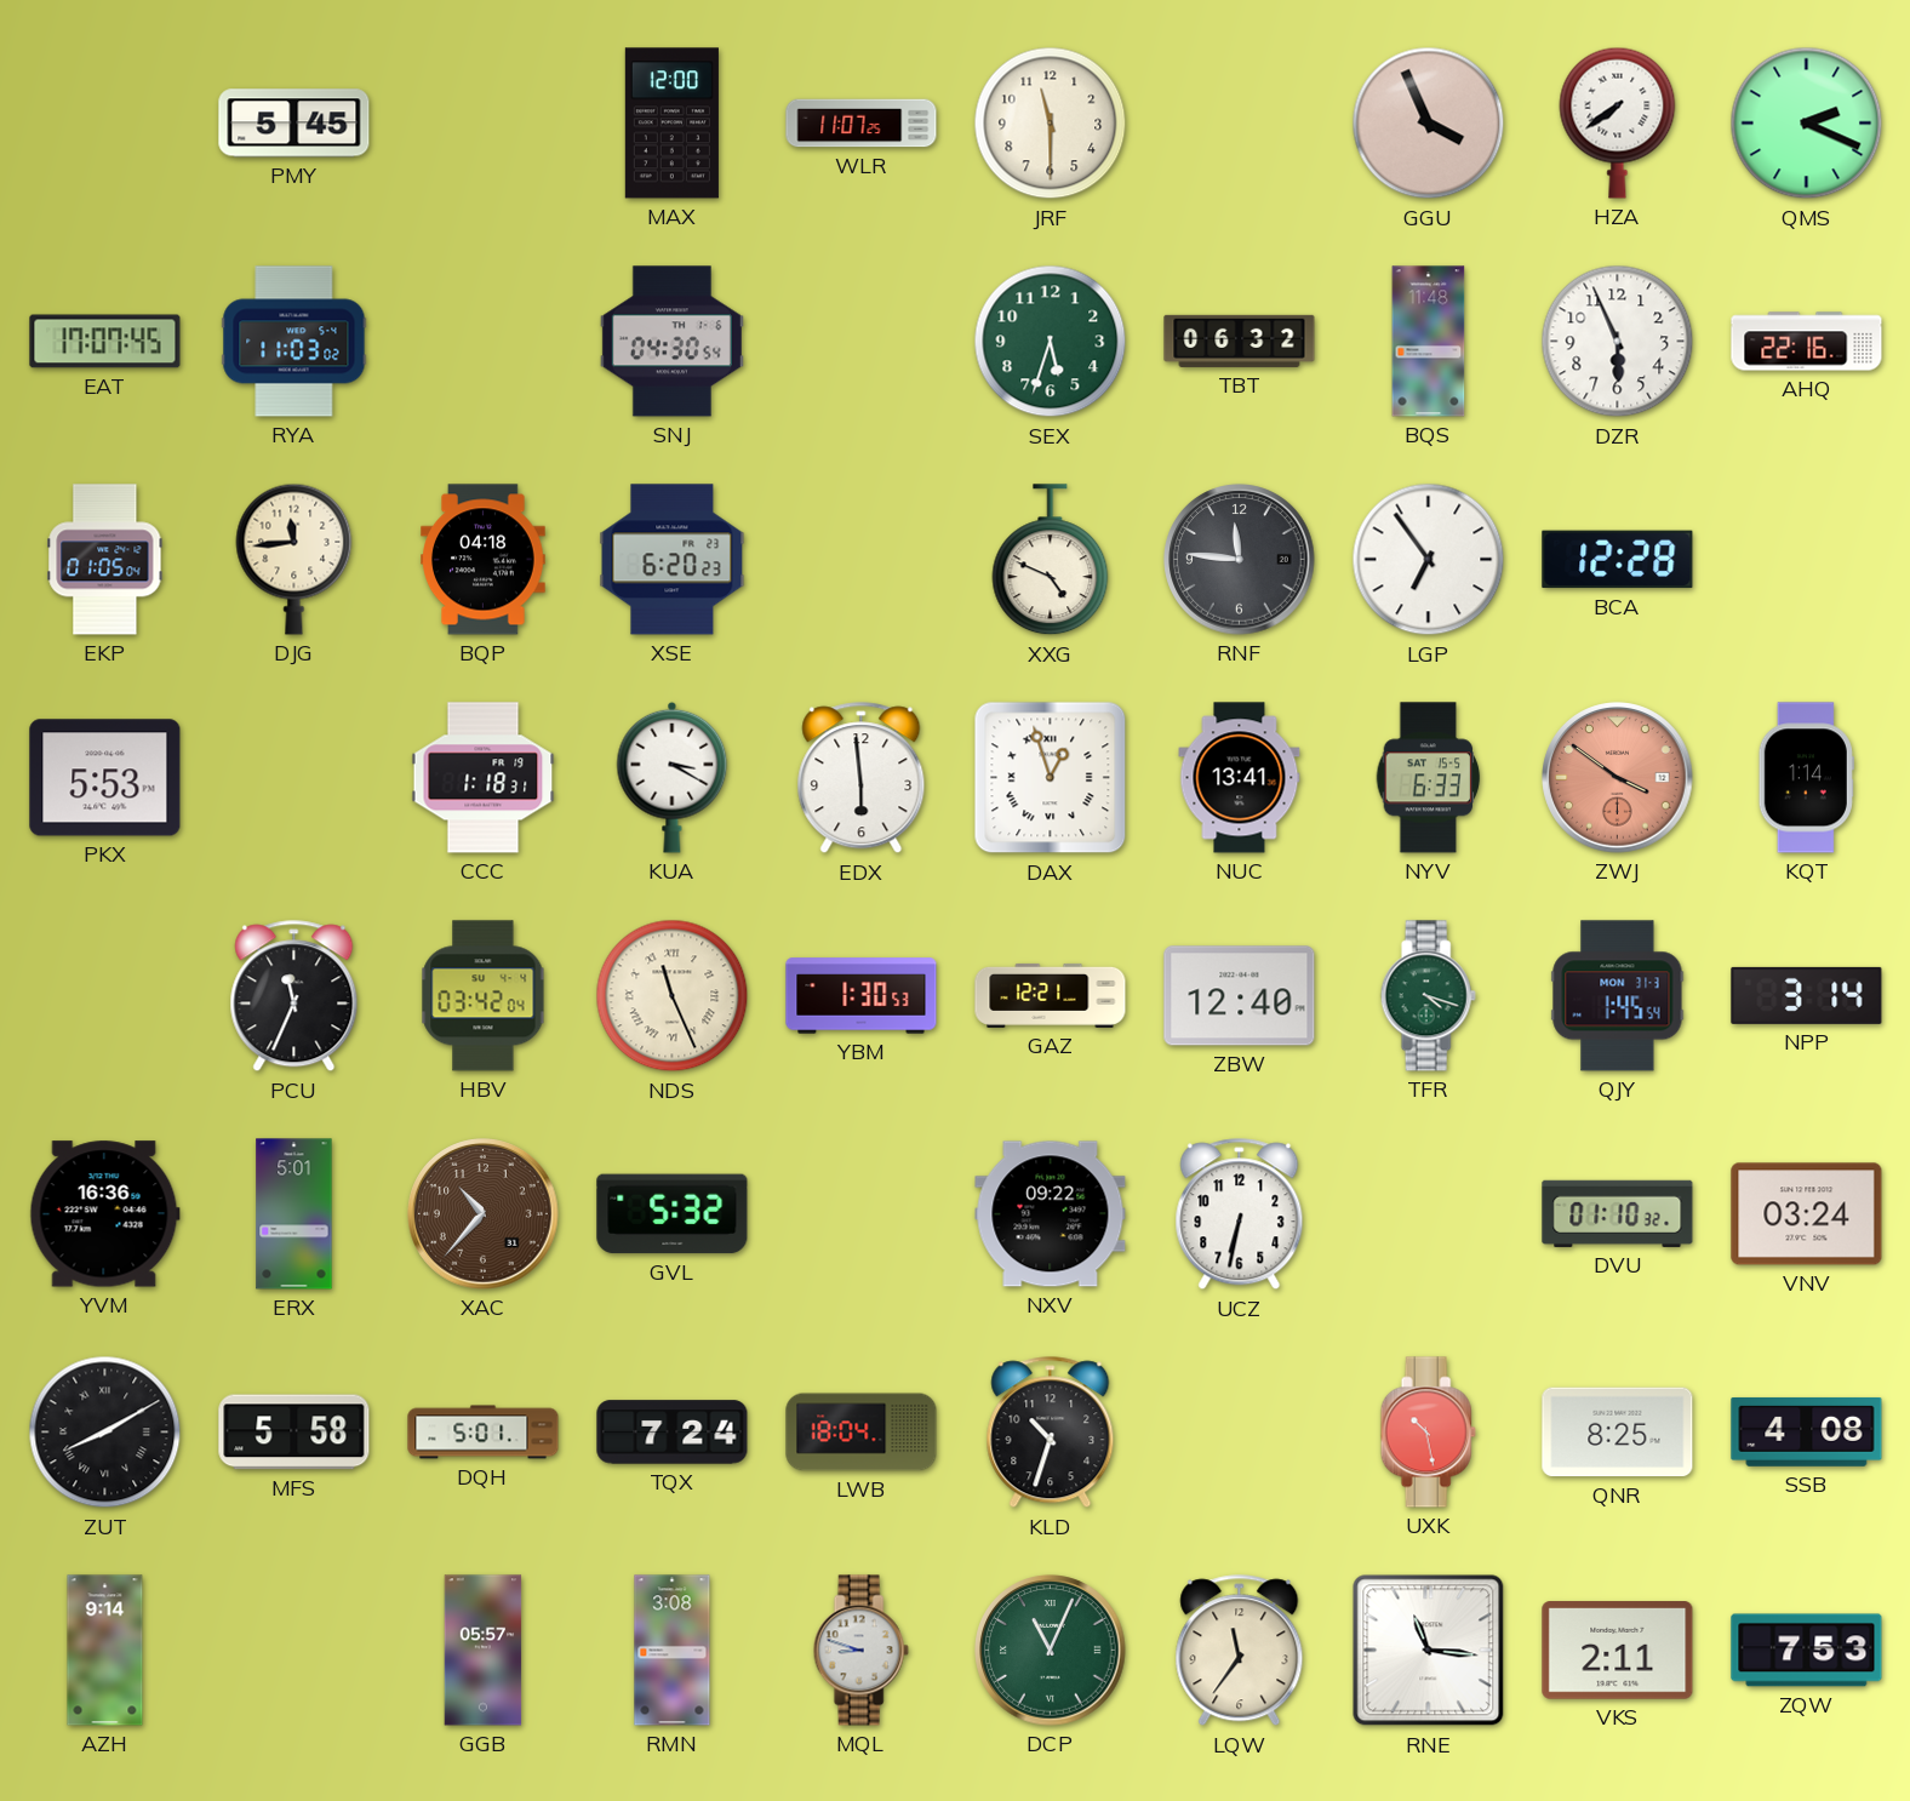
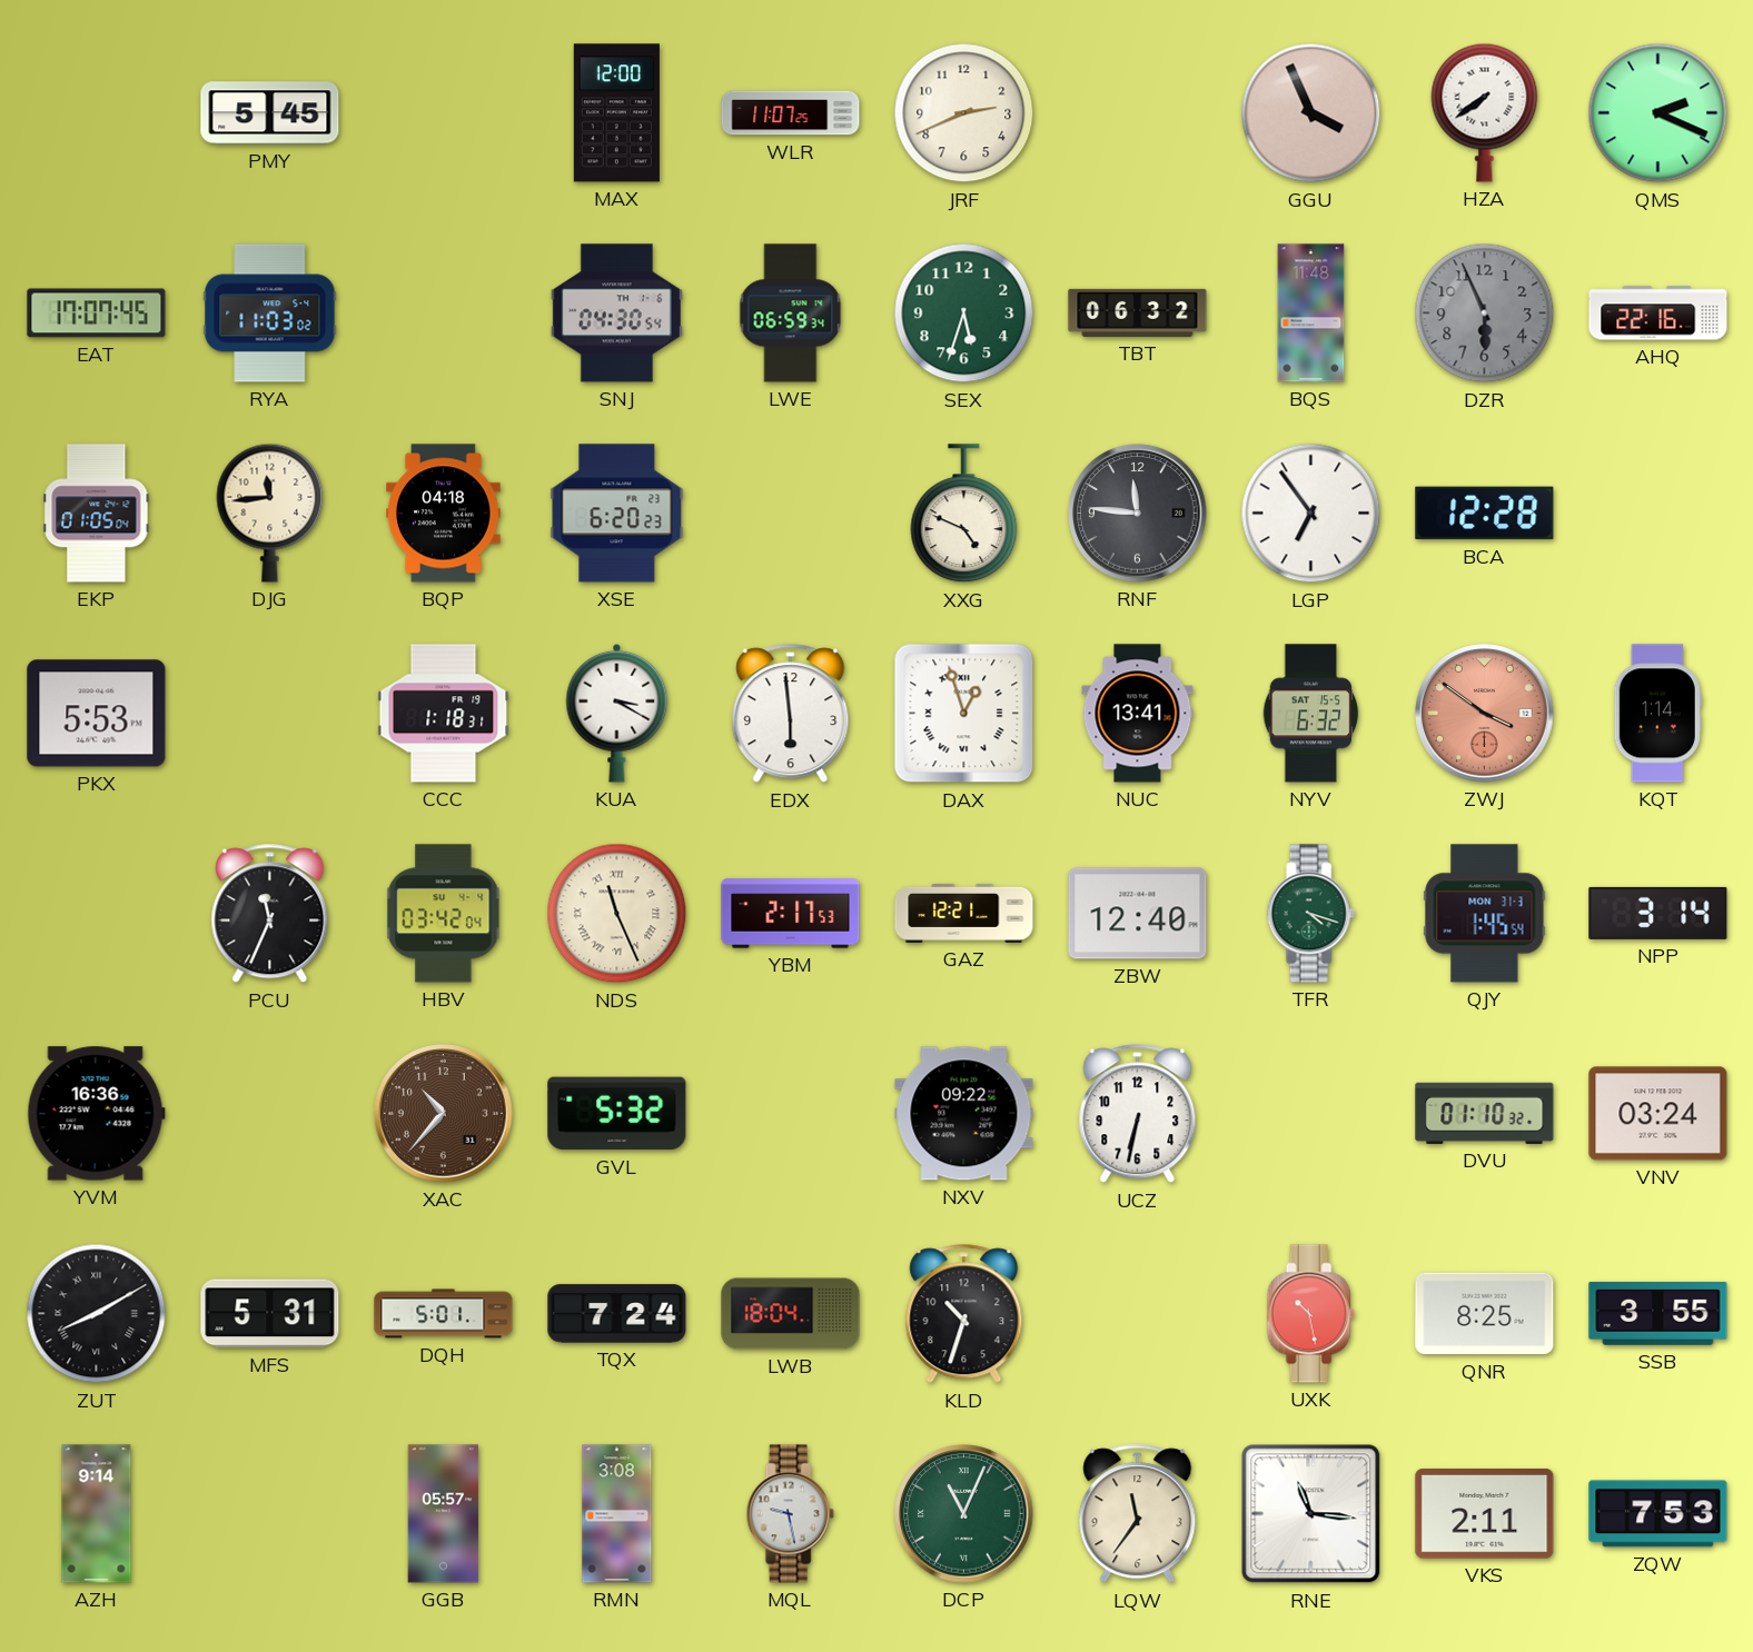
JRF: 11:30 -> 2:41 (964, 113)
LWE: none -> 06:59 (791, 314)
DZR dial: white -> grey (1485, 314)
NYV: 6:33 -> 6:32 (1311, 714)
YBM: 1:30 -> 2:17 (791, 914)
ERX: 5:01 -> none (294, 1214)
MFS: 5:58 -> 5:31 (270, 1314)
SSB: 4:08 -> 3:55 (1658, 1313)
MQL: 8:48 -> 9:28 (790, 1514)
